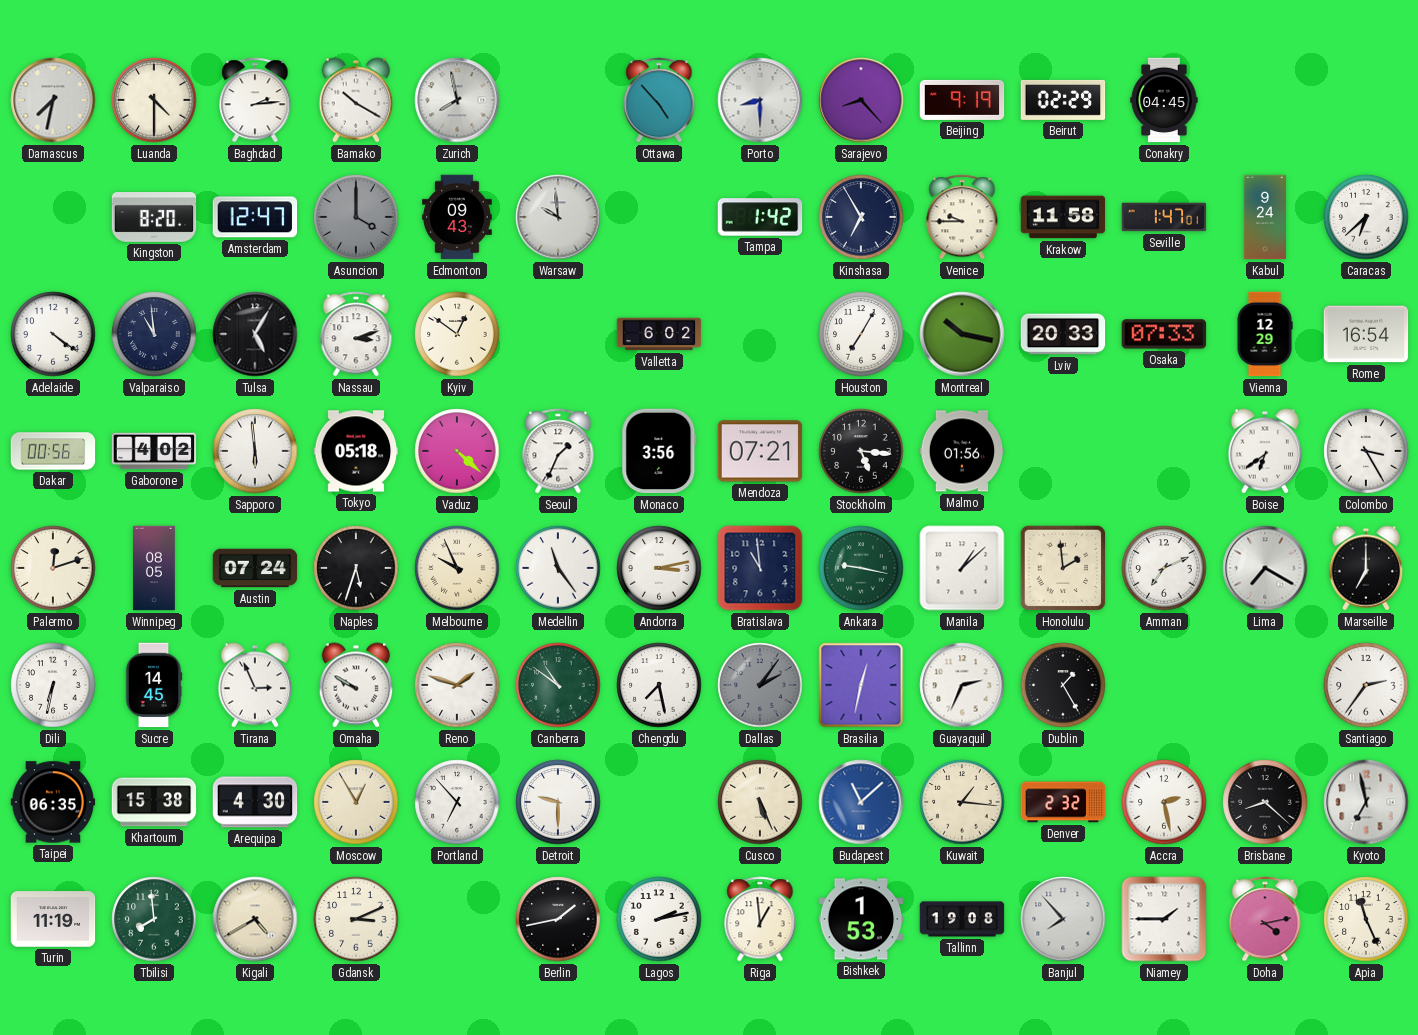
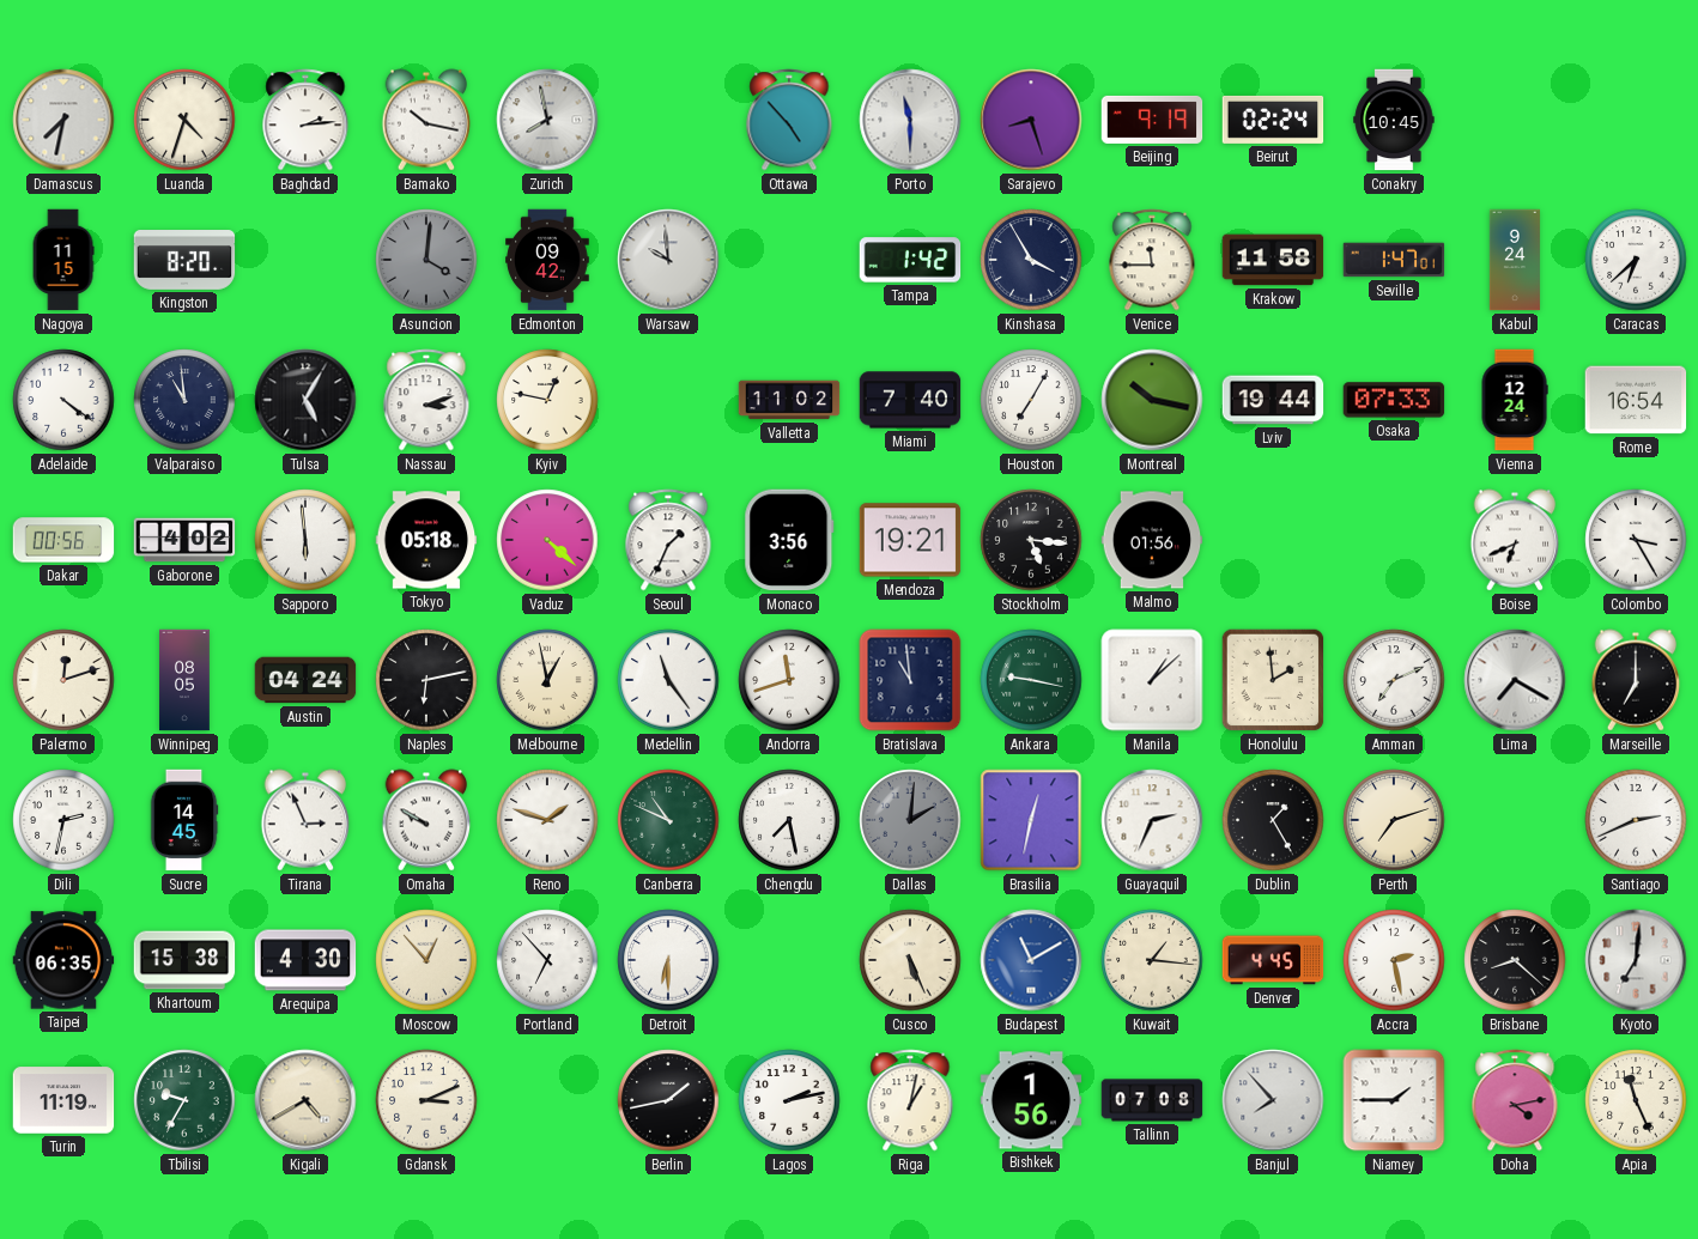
Luanda: 4:30 -> 4:33 (184, 120)
Bamako: 10:20 -> 10:17 (426, 120)
Porto: 8:30 -> 11:30 (910, 120)
Sarajevo: 8:23 -> 8:27 (1031, 120)
Beirut: 02:29 -> 02:24 (1273, 120)
Conakry: 04:45 -> 10:45 (1394, 120)
Nagoya: none -> 11:15 (63, 260)
Amsterdam: 12:47 -> none (255, 217)
Asuncion: 4:00 -> 4:01 (426, 260)
Edmonton: 09:43 -> 09:42 (547, 260)
Kinshasa: 6:55 -> 3:55 (1031, 260)
Venice: 9:45 -> 11:45 (1152, 260)
Kyiv: 12:51 -> 12:47 (547, 400)
Valletta: 6:02 -> 11:02 (789, 400)
Miami: none -> 7:40 (910, 400)
Lviv: 20:33 -> 19:44 (1273, 400)
Vienna: 12:29 -> 12:24 (1515, 400)
Mendoza: 07:21 -> 19:21 (910, 540)
Boise: 6:39 -> 6:41 (1515, 540)
Austin: 07:24 -> 04:24 (305, 680)
Naples: 5:33 -> 6:13 (426, 680)
Melbourne: 9:56 -> 12:58 (547, 680)
Andorra: 3:13 -> 11:42 (789, 680)
Dili: 6:32 -> 2:32 (63, 820)
Canberra: 10:51 -> 10:49 (668, 820)
Dallas: 2:06 -> 2:01 (910, 820)
Perth: none -> 7:12 (1394, 820)
Santiago: 2:36 -> 2:41 (1636, 820)
Moscow: 12:55 -> 12:53 (426, 960)
Detroit: 9:30 -> 6:30 (668, 960)
Budapest: 11:08 -> 11:10 (1031, 960)
Denver: 2:32 -> 4:45 (1273, 960)
Kyoto: 6:58 -> 7:01 (1636, 960)
Tbilisi: 7:59 -> 9:35 (184, 1100)
Riga: 12:59 -> 1:02 (910, 1100)
Bishkek: 1:53 -> 1:56 (1031, 1100)
Tallinn: 19:08 -> 07:08 (1152, 1100)
